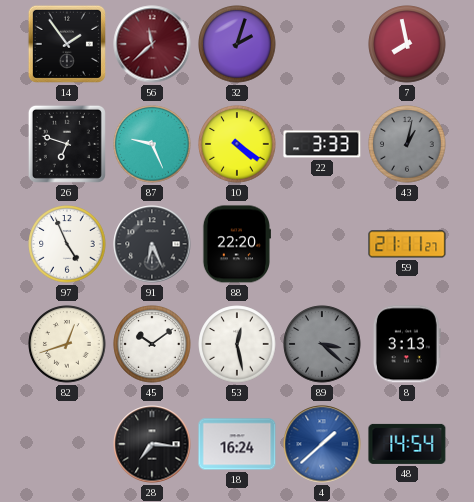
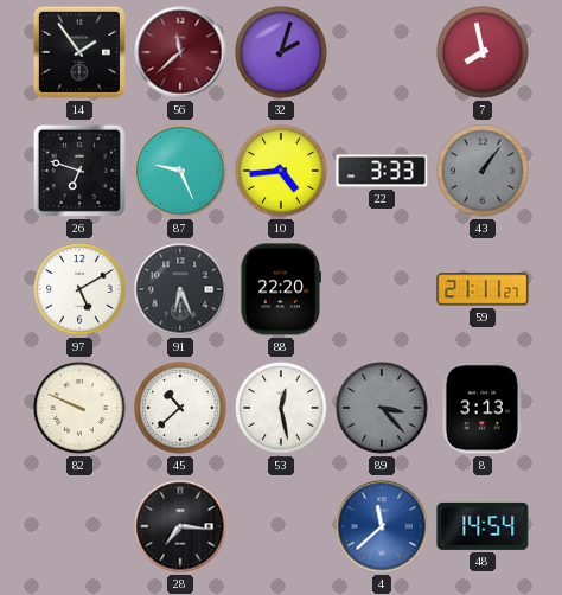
10: 4:21 -> 4:44 (281, 171)
43: 1:02 -> 1:06 (483, 171)
97: 4:56 -> 5:10 (79, 289)
82: 12:42 -> 9:49 (79, 408)
45: 10:09 -> 10:38 (180, 408)
89: 3:22 -> 3:23 (382, 408)
18: 16:24 -> none (237, 444)
4: 1:38 -> 11:38 (382, 526)
